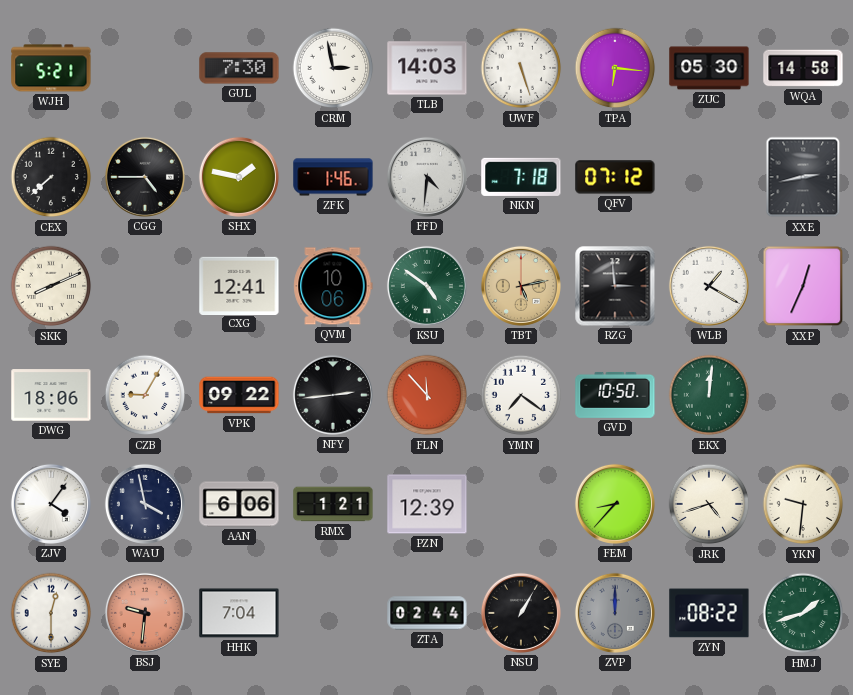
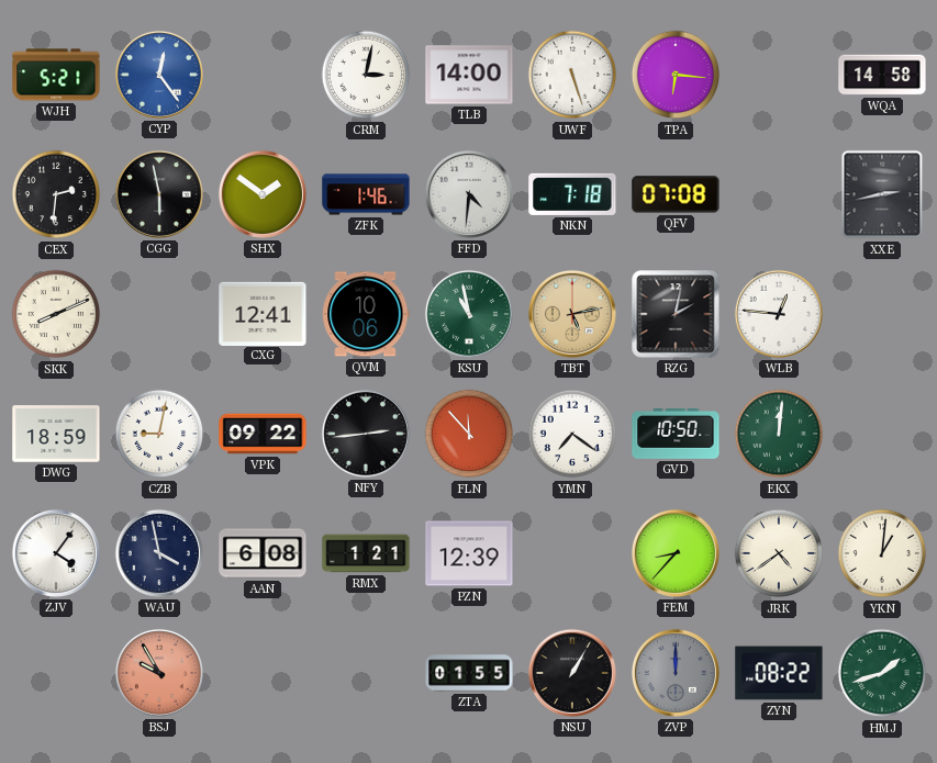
CYP: none -> 12:24 (159, 75)
GUL: 7:30 -> none (239, 68)
CRM: 2:58 -> 3:02 (366, 75)
TLB: 14:03 -> 14:00 (469, 75)
ZUC: 05:30 -> none (709, 68)
CEX: 7:38 -> 2:31 (56, 194)
CGG: 4:45 -> 5:58 (159, 194)
SHX: 1:47 -> 1:51 (263, 194)
QFV: 07:12 -> 07:08 (676, 194)
KSU: 4:51 -> 10:58 (469, 314)
RZG: 2:59 -> 2:02 (676, 314)
WLB: 1:20 -> 12:46 (779, 314)
XXP: 12:34 -> none (803, 286)
DWG: 18:06 -> 18:59 (56, 434)
CZB: 9:05 -> 9:02 (159, 434)
AAN: 6:06 -> 6:08 (263, 553)
JRK: 4:42 -> 4:39 (779, 553)
YKN: 9:31 -> 1:01 (882, 553)
SYE: 12:30 -> none (51, 613)
BSJ: 9:31 -> 9:55 (159, 673)
HHK: 7:04 -> none (239, 613)
ZTA: 02:44 -> 01:55 (469, 673)
